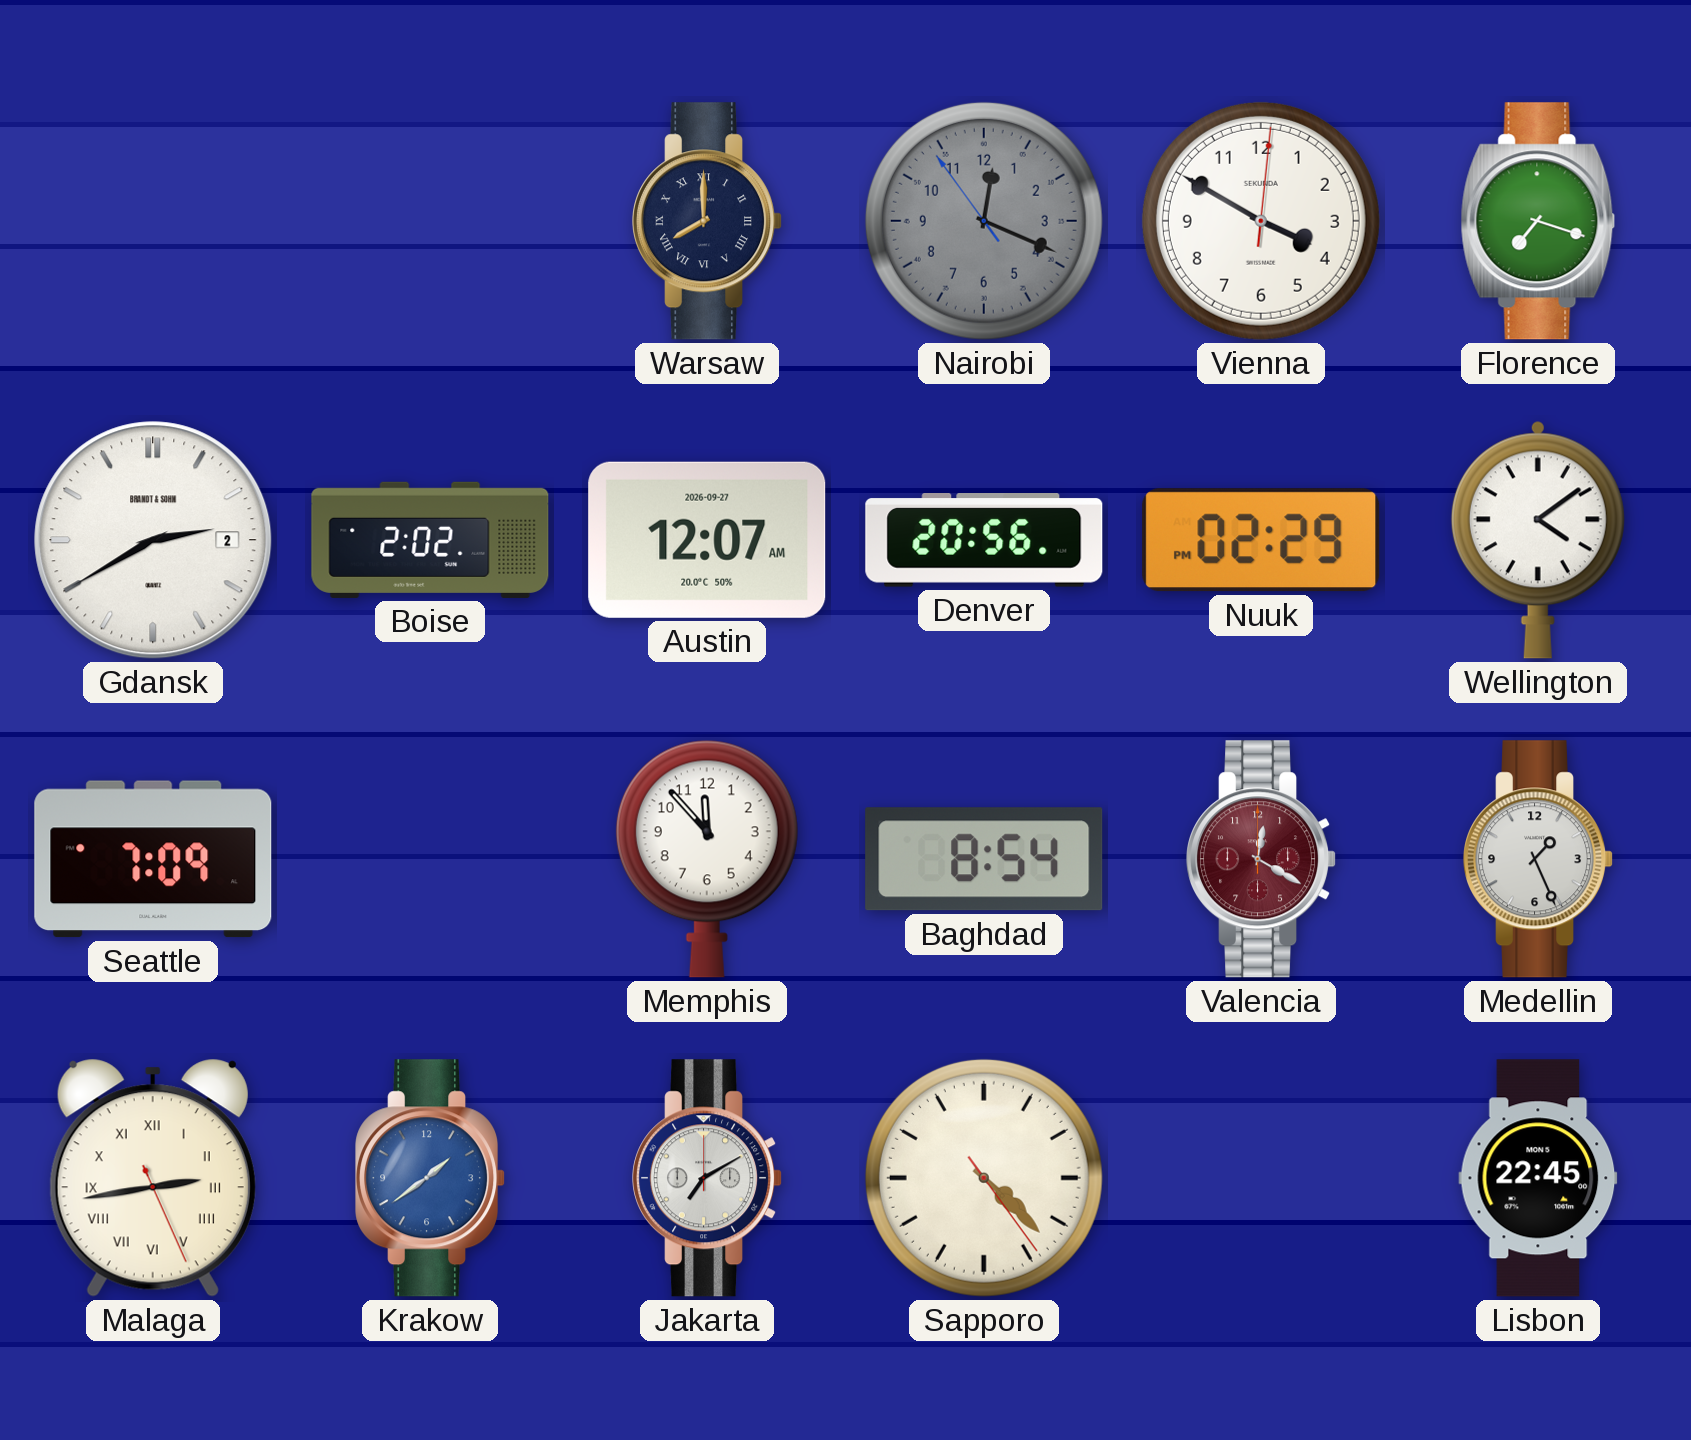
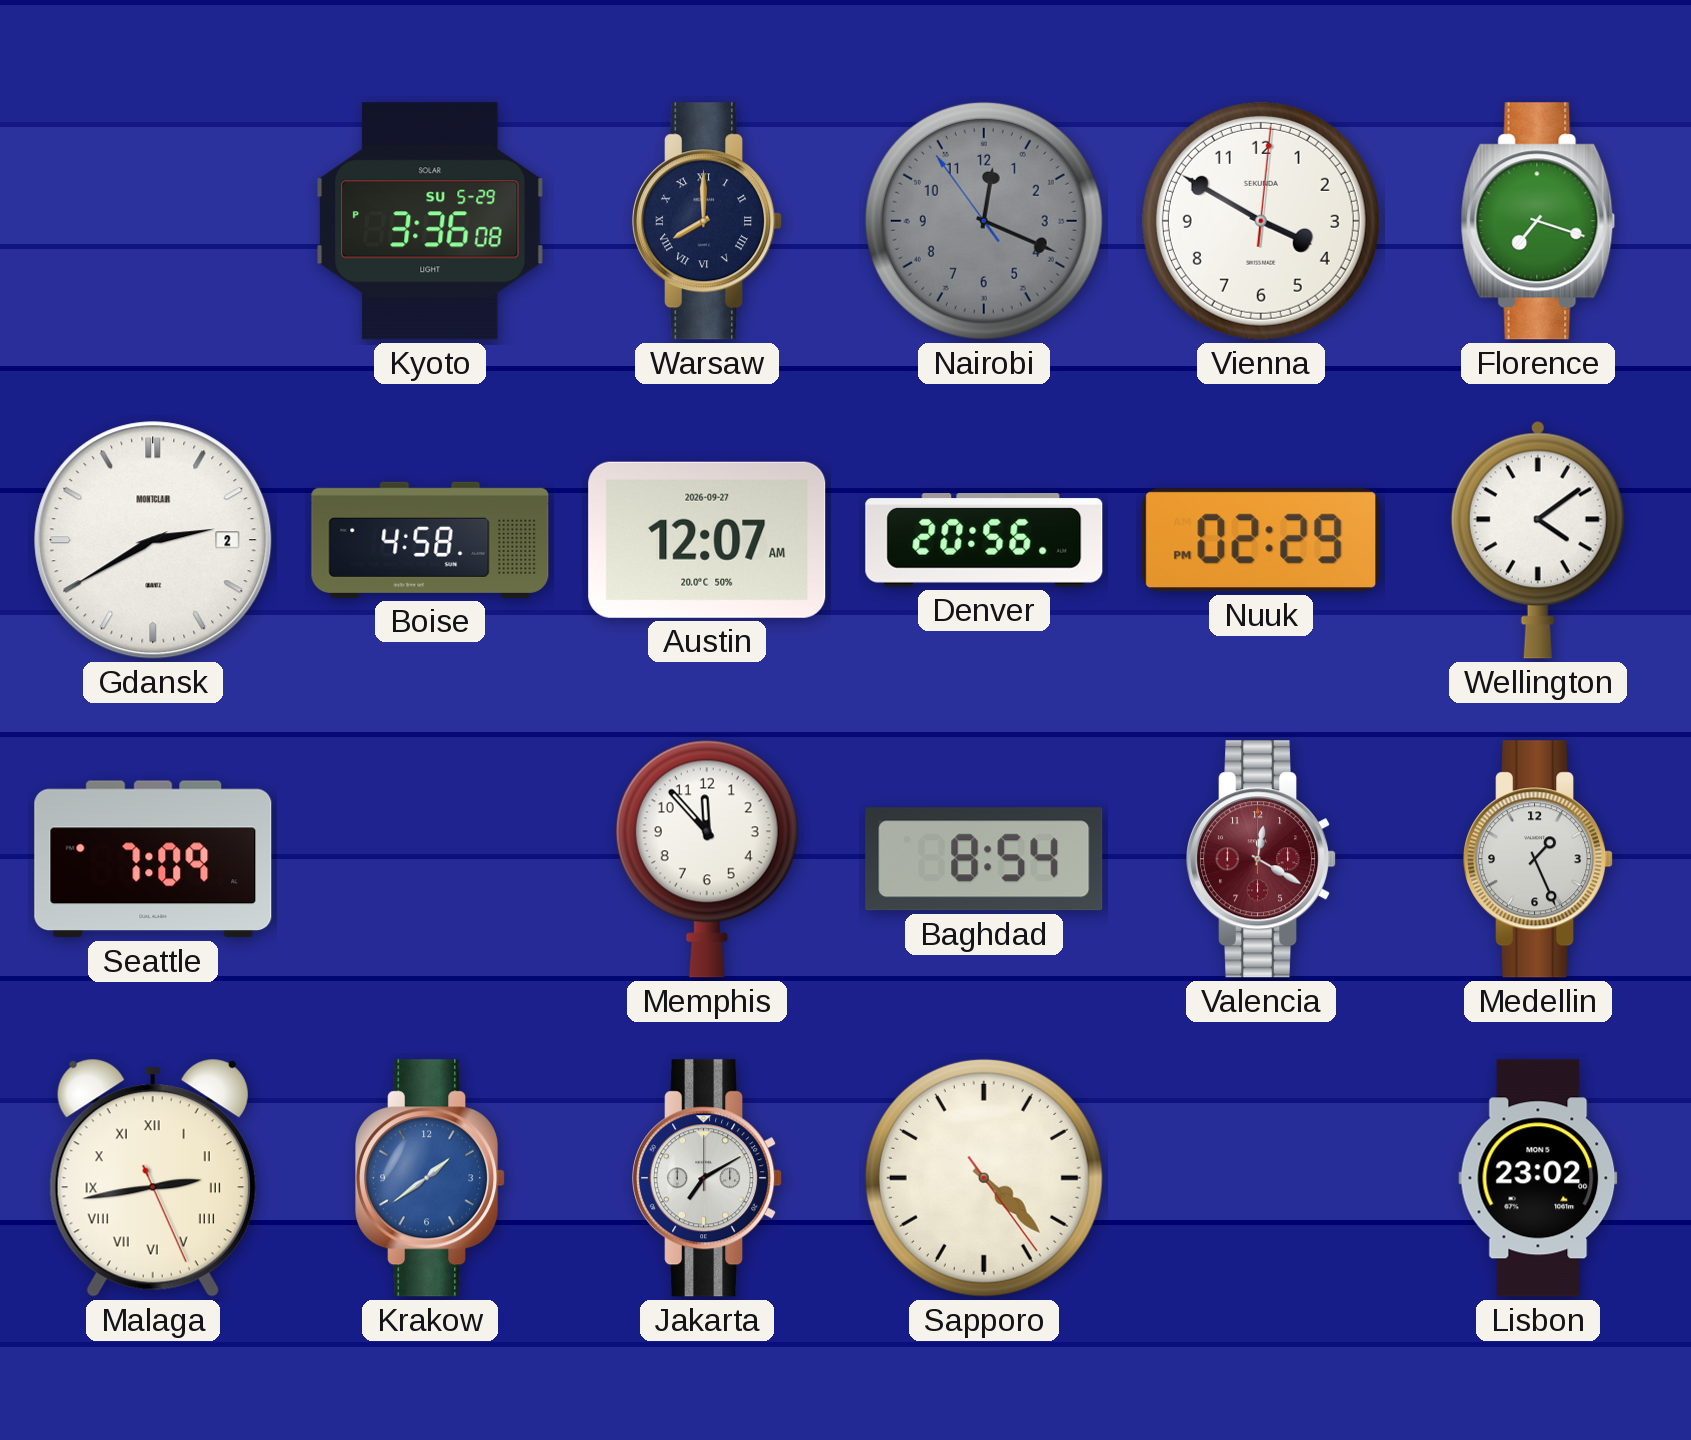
Kyoto: none -> 3:36 (430, 221)
Gdansk brand: BRANDT & SOHN -> MONTCLAIR (153, 540)
Boise: 2:02 -> 4:58 (430, 540)
Lisbon: 22:45 -> 23:02 (1538, 1178)
